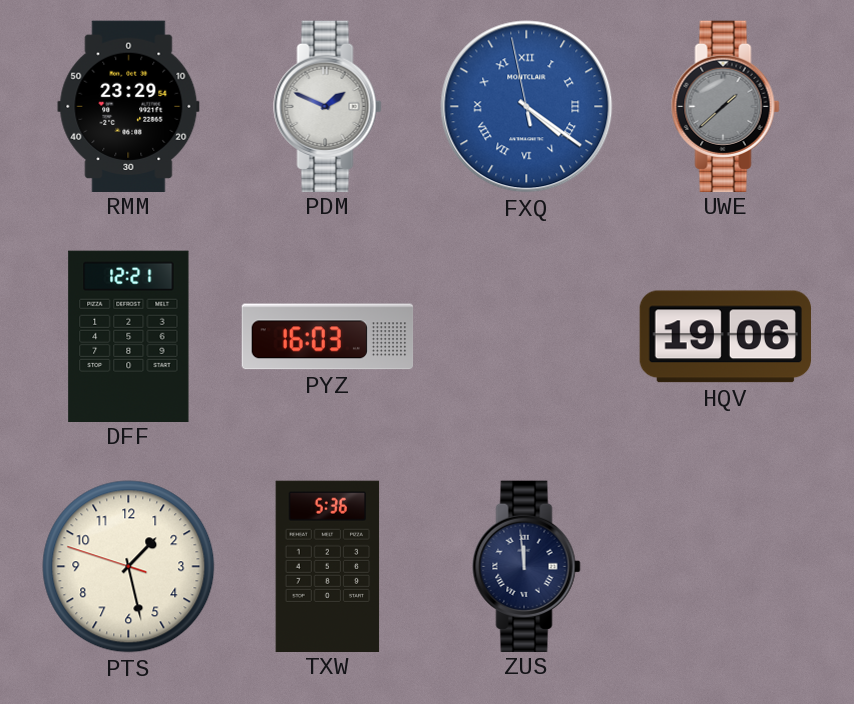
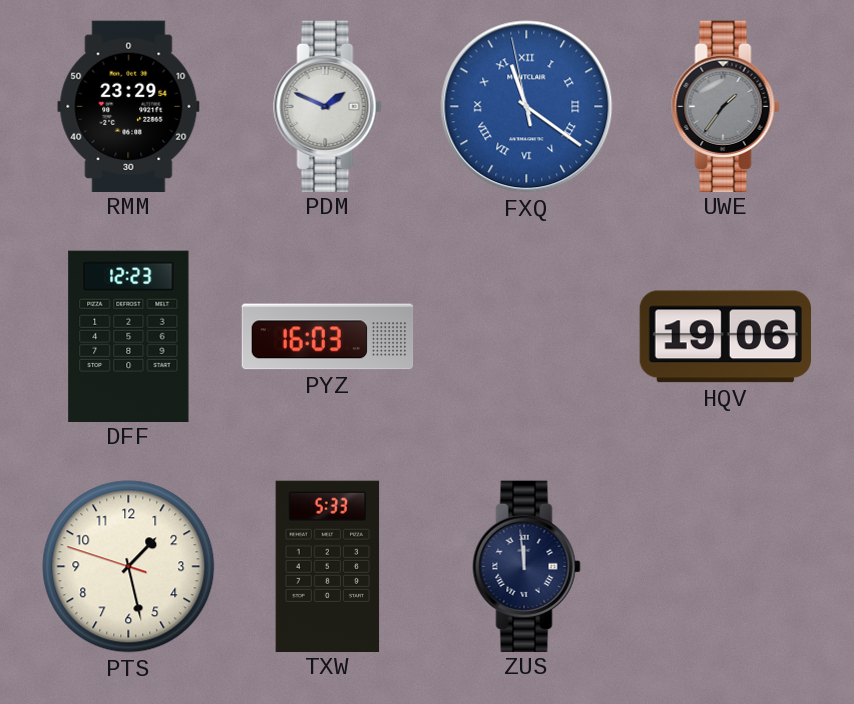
FXQ: 4:20 -> 11:20 (527, 107)
UWE: 1:38 -> 1:36 (726, 106)
DFF: 12:21 -> 12:23 (129, 336)
TXW: 5:36 -> 5:33 (328, 566)
